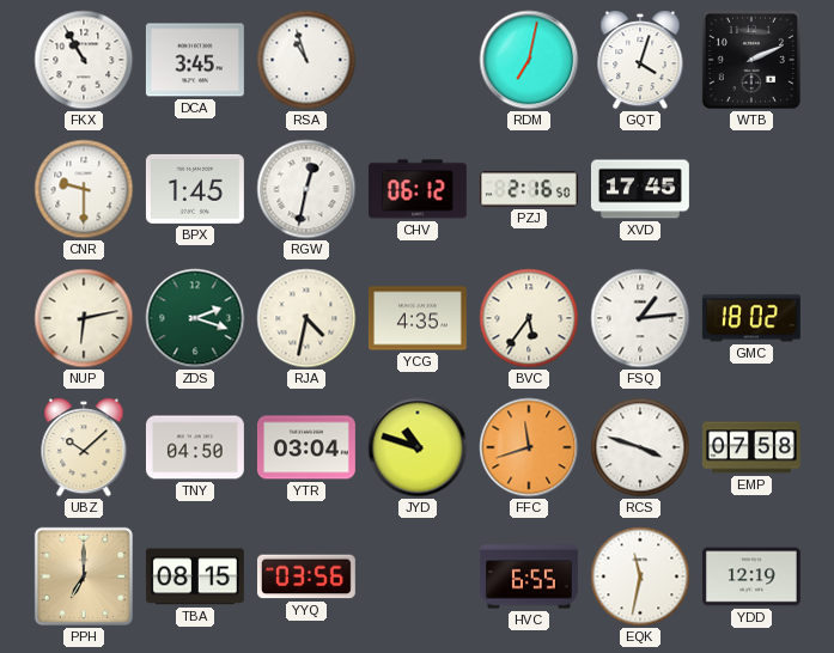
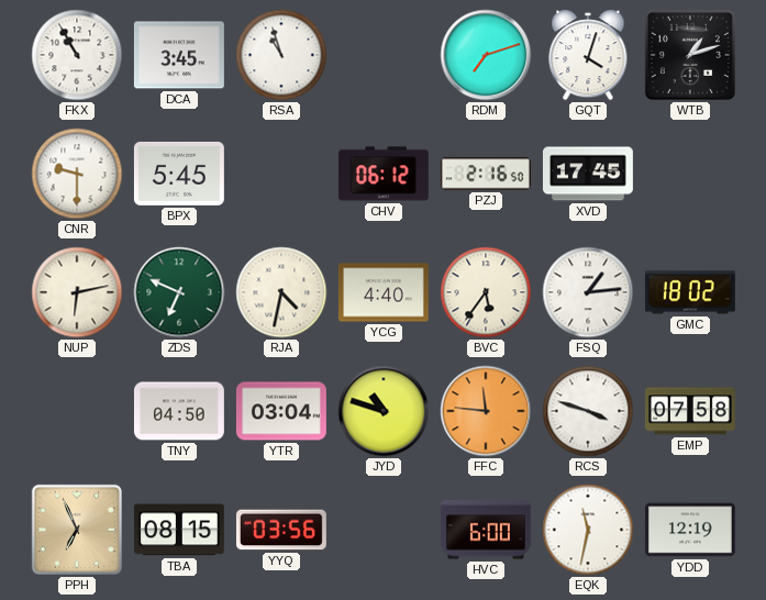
RDM: 7:02 -> 7:12 (486, 55)
WTB: 2:11 -> 1:12 (690, 55)
BPX: 1:45 -> 5:45 (179, 174)
RGW: 12:32 -> none (306, 189)
ZDS: 2:18 -> 6:49 (179, 292)
YCG: 4:35 -> 4:40 (384, 292)
UBZ: 10:08 -> none (84, 447)
FFC: 11:42 -> 11:46 (486, 411)
PPH: 7:00 -> 6:56 (77, 530)
HVC: 6:55 -> 6:00 (486, 530)
